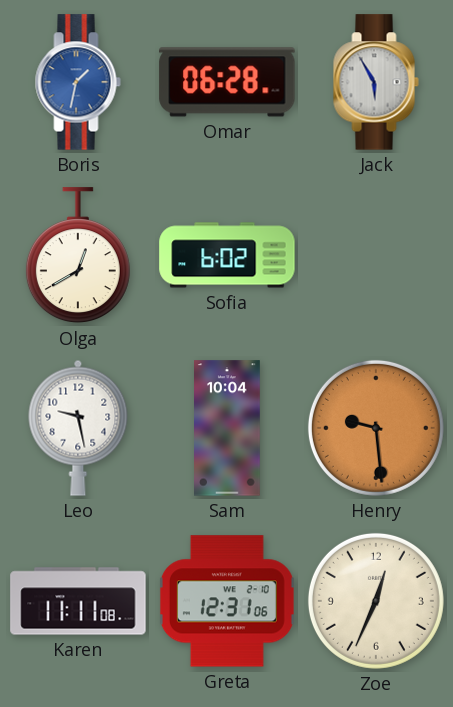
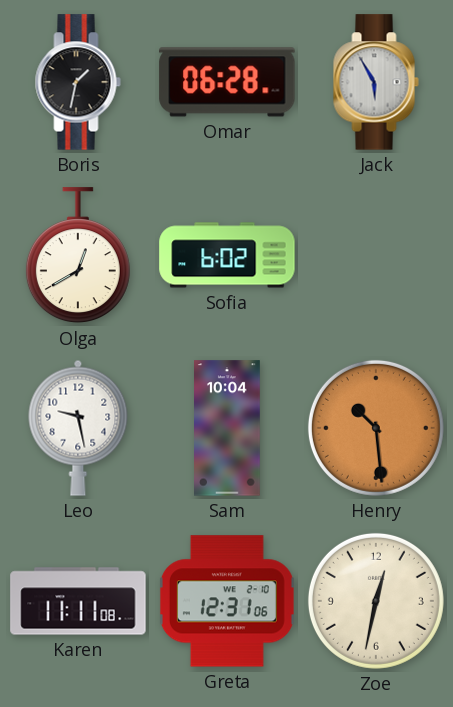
Boris dial: blue -> black (78, 82)
Henry: 9:29 -> 10:29 (376, 428)
Zoe: 12:34 -> 12:32 (376, 601)
